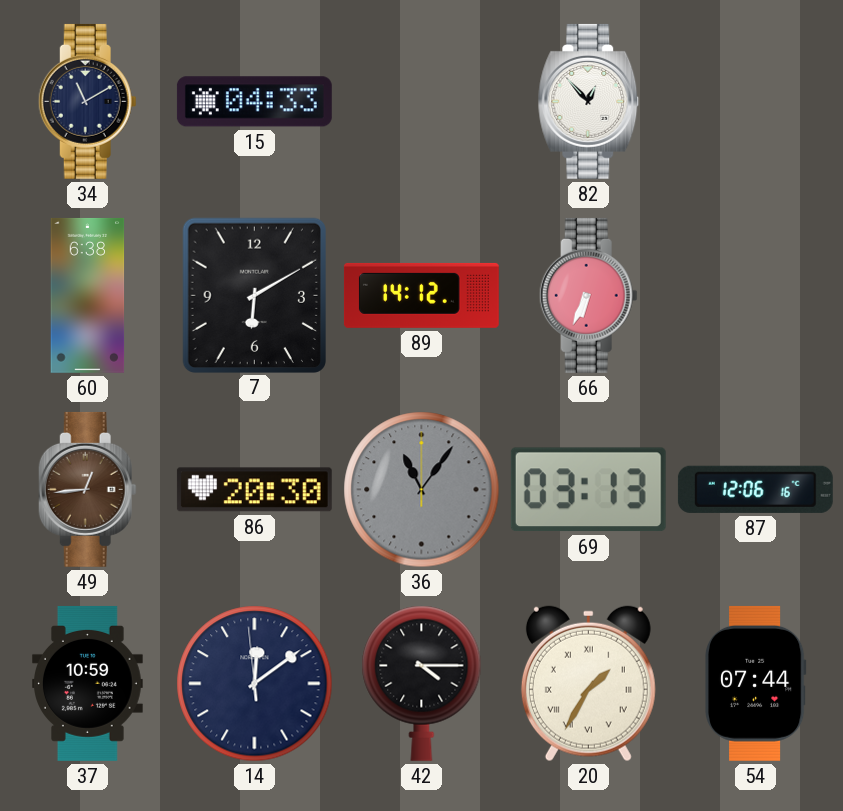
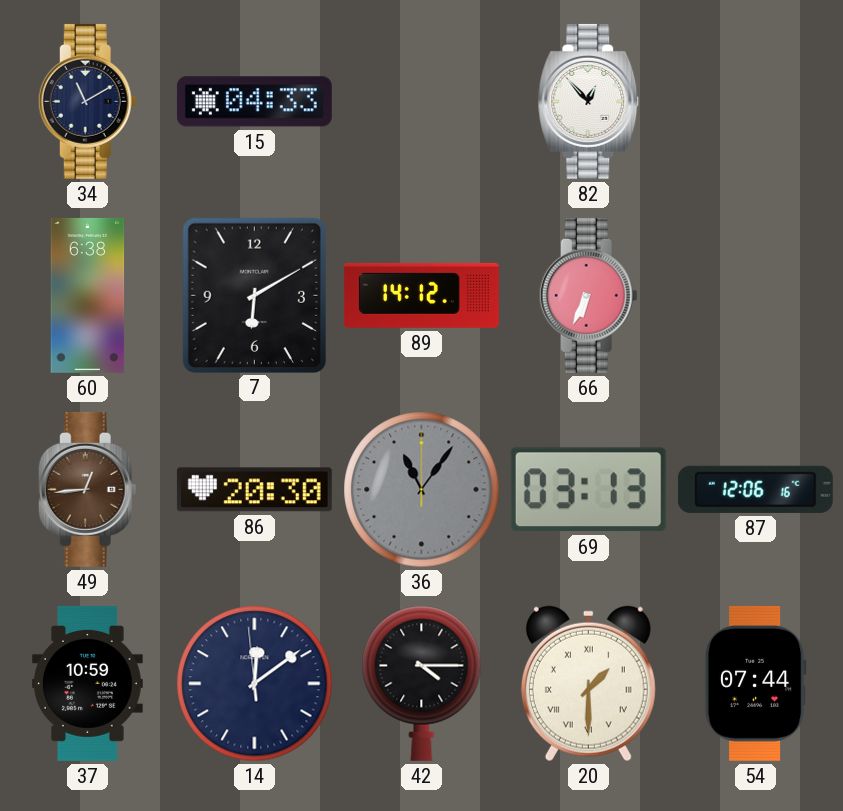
20: 1:35 -> 1:30 (588, 684)
